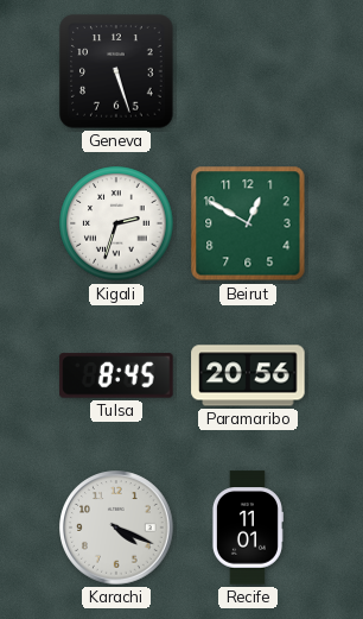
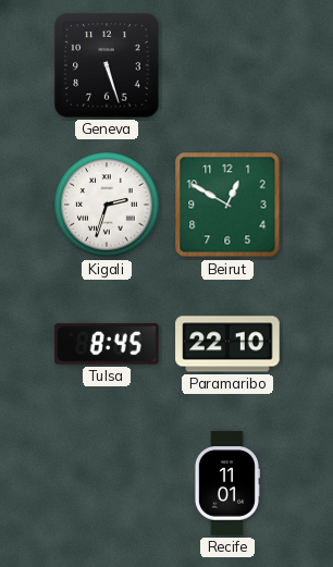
Paramaribo: 20:56 -> 22:10 (227, 344)
Karachi: 4:19 -> none (116, 528)
